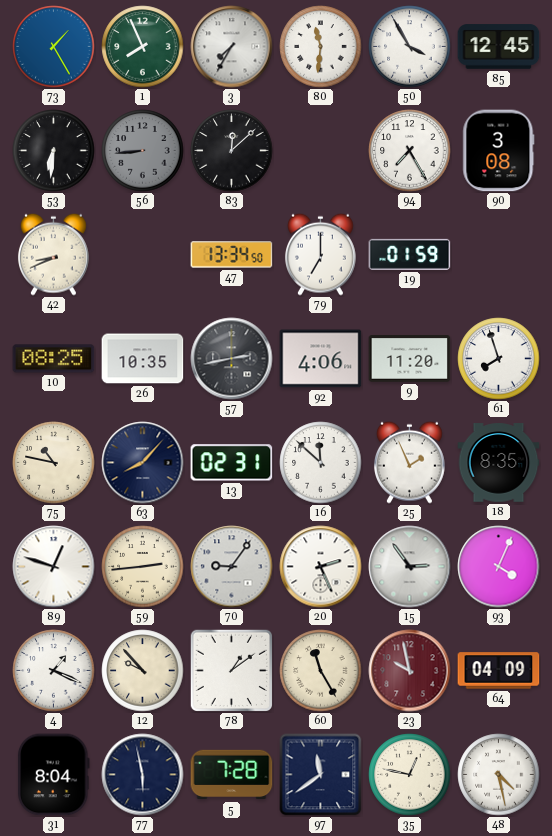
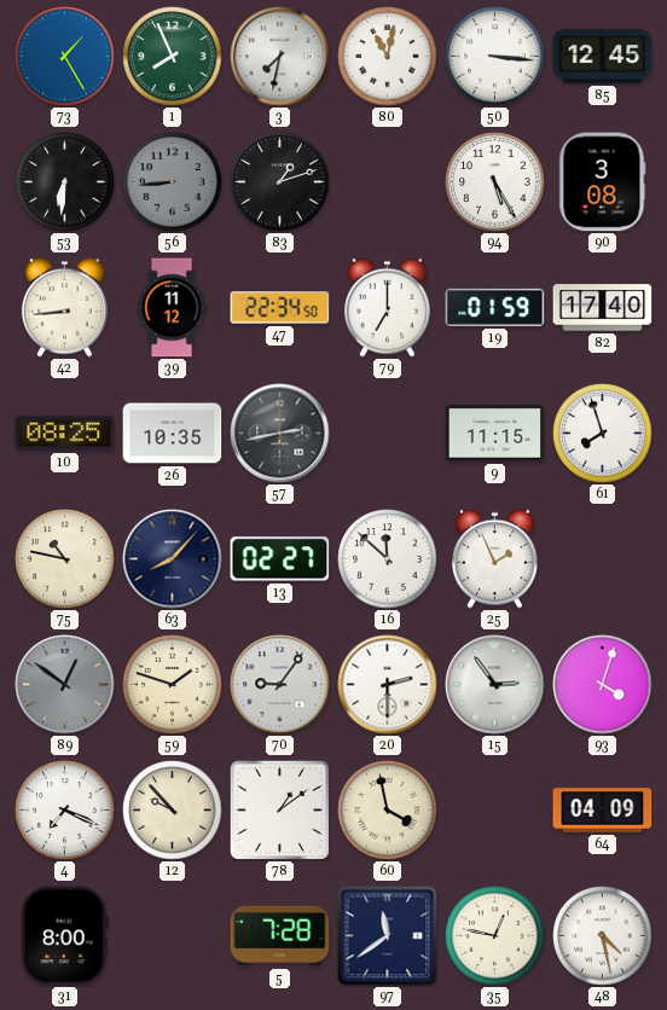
3: 7:35 -> 7:32 (280, 57)
80: 11:31 -> 11:02 (388, 57)
50: 3:55 -> 3:16 (495, 57)
83: 12:08 -> 1:12 (280, 182)
94: 7:25 -> 5:25 (495, 182)
42: 8:41 -> 8:44 (64, 307)
39: none -> 11:12 (172, 308)
47: 13:34 -> 22:34 (280, 308)
82: none -> 17:40 (603, 308)
92: 4:06 -> none (321, 359)
9: 11:20 -> 11:15 (495, 434)
13: 02:31 -> 02:27 (280, 559)
18: 8:35 -> none (499, 463)
89: 12:48 -> 12:51 (65, 685)
89 dial: white -> grey (65, 685)
59: 2:44 -> 1:48 (173, 685)
20: 2:26 -> 2:30 (388, 685)
93: 4:04 -> 4:03 (603, 685)
4: 1:19 -> 7:19 (65, 811)
60: 11:25 -> 3:58 (388, 811)
23: 9:58 -> none (410, 671)
31: 8:04 -> 8:00 (65, 936)
77: 5:58 -> none (143, 775)
